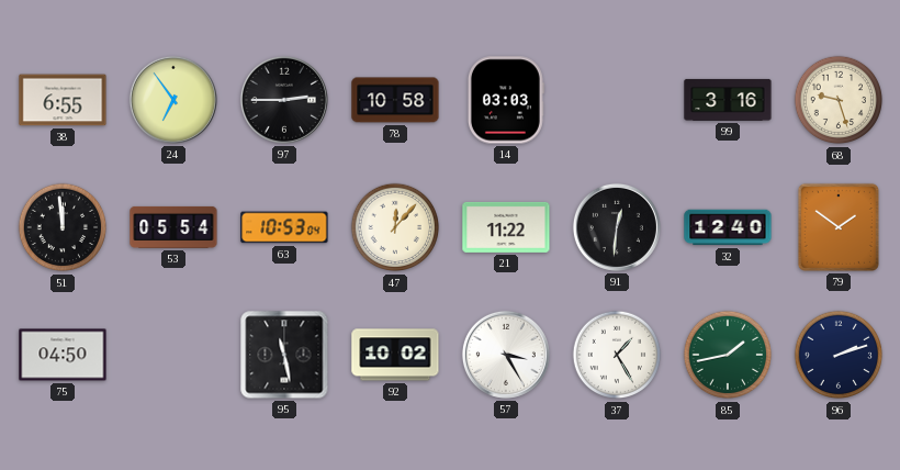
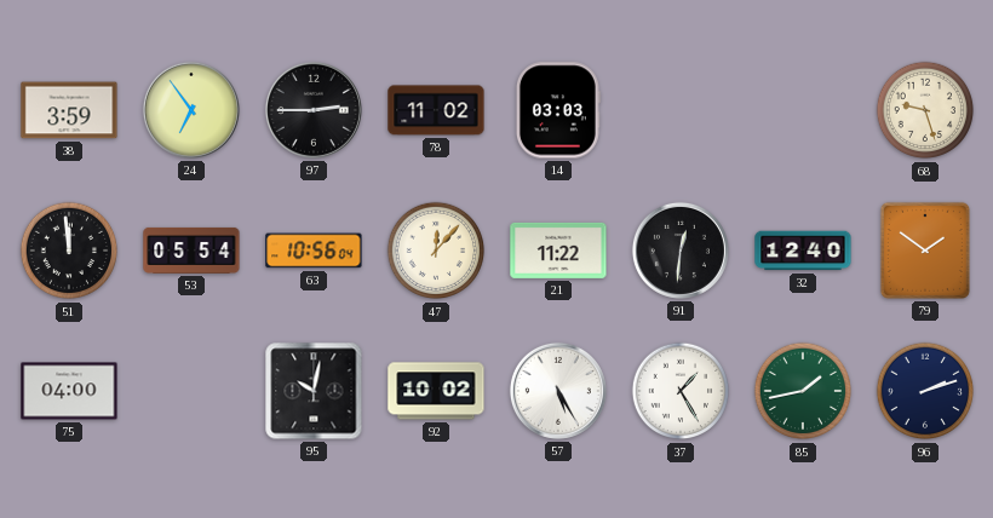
38: 6:55 -> 3:59 (69, 110)
78: 10:58 -> 11:02 (436, 110)
99: 3:16 -> none (728, 100)
63: 10:53 -> 10:56 (314, 251)
75: 04:50 -> 04:00 (69, 391)
95: 11:28 -> 10:02 (314, 391)
57: 3:25 -> 5:25 (558, 391)
